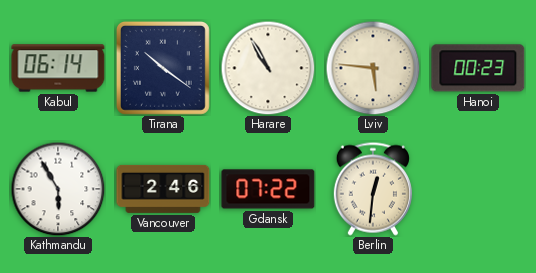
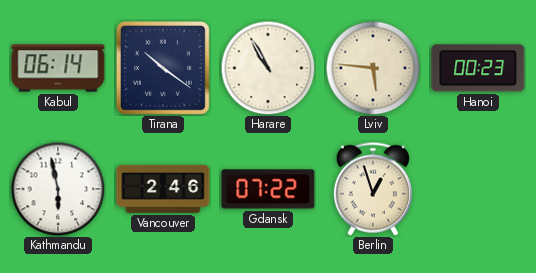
Kathmandu: 5:55 -> 5:58 (58, 189)
Berlin: 12:31 -> 12:57 (373, 189)
